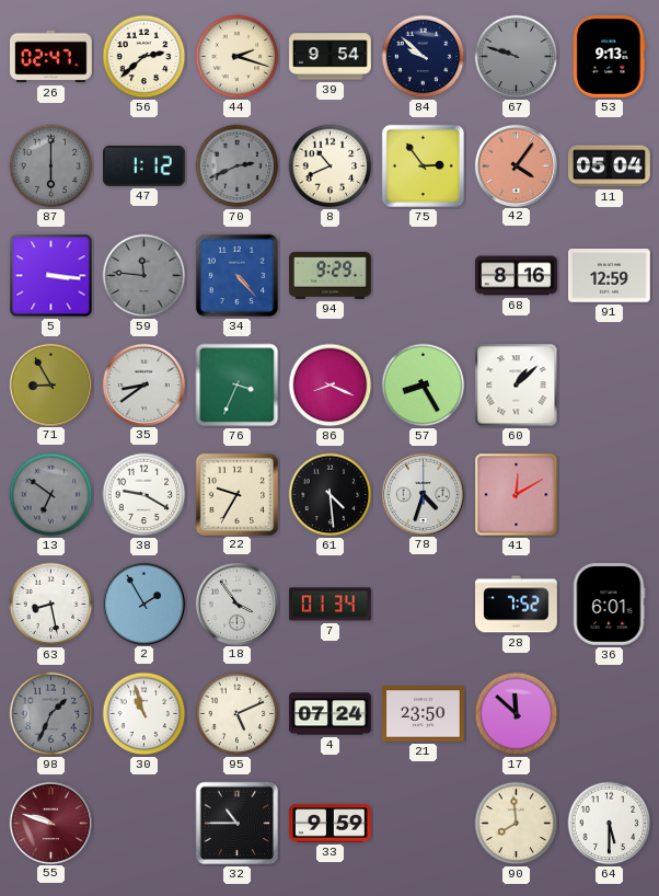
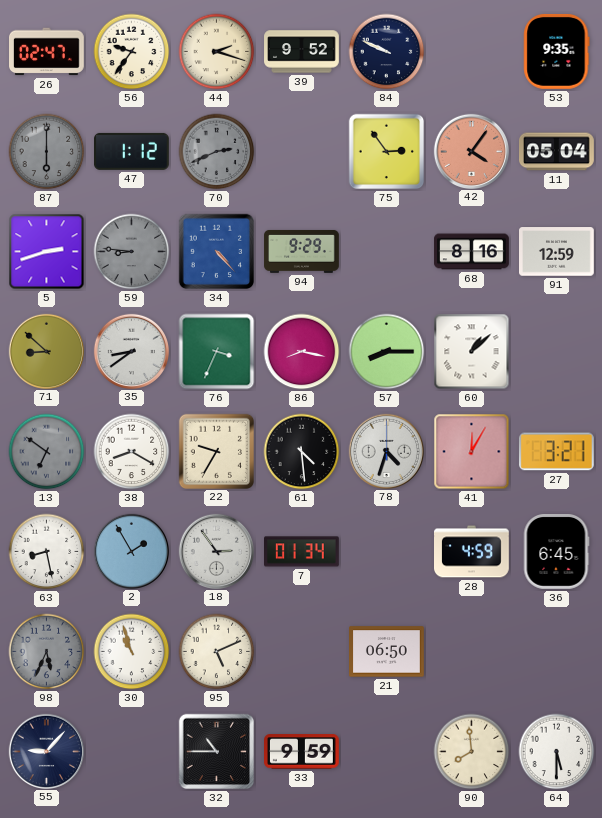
56: 2:38 -> 9:36 (132, 52)
39: 9:54 -> 9:52 (302, 52)
84: 9:52 -> 9:49 (387, 52)
67: 9:48 -> none (517, 57)
53: 9:13 -> 9:35 (557, 52)
8: 10:41 -> none (331, 166)
5: 3:16 -> 2:42 (47, 252)
59: 11:46 -> 8:46 (132, 252)
71: 8:55 -> 8:52 (46, 351)
86: 8:19 -> 8:17 (302, 352)
57: 8:25 -> 8:15 (387, 352)
38: 9:20 -> 8:20 (132, 452)
41: 12:10 -> 12:05 (472, 452)
27: none -> 3:21 (556, 452)
18: 3:54 -> 2:54 (216, 551)
28: 7:52 -> 4:59 (472, 552)
36: 6:01 -> 6:45 (556, 552)
98: 1:34 -> 5:34 (47, 652)
4: 07:24 -> none (331, 714)
21: 23:50 -> 06:50 (387, 652)
17: 11:52 -> none (517, 714)
55: 9:48 -> 9:07 (46, 751)
55 dial: burgundy -> navy (46, 751)
